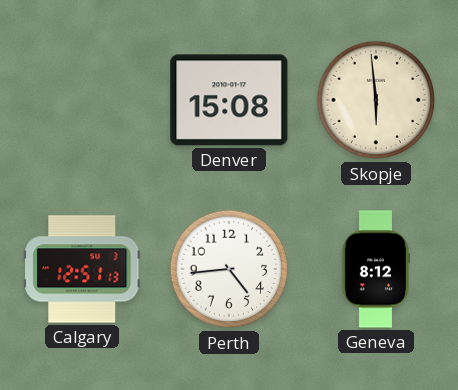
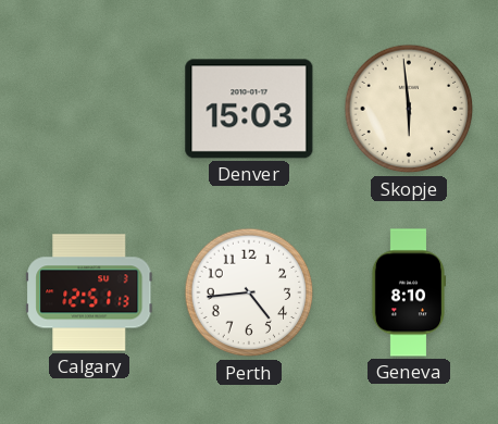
Denver: 15:08 -> 15:03 (249, 109)
Geneva: 8:12 -> 8:10 (408, 292)
